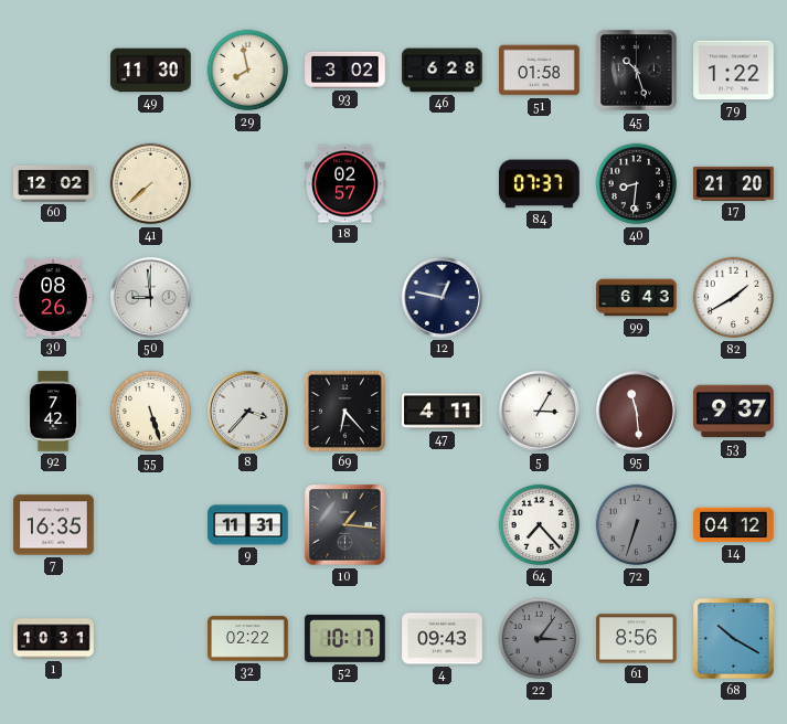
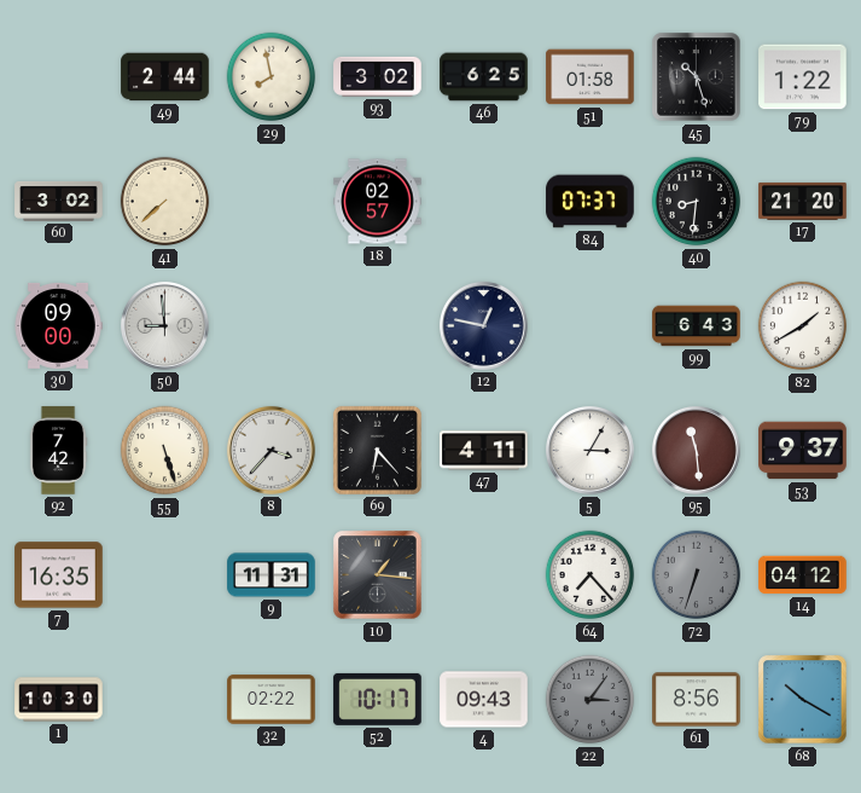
49: 11:30 -> 2:44 (165, 77)
46: 6:28 -> 6:25 (484, 77)
60: 12:02 -> 3:02 (59, 202)
30: 08:26 -> 09:00 (58, 325)
1: 10:31 -> 10:30 (59, 700)
